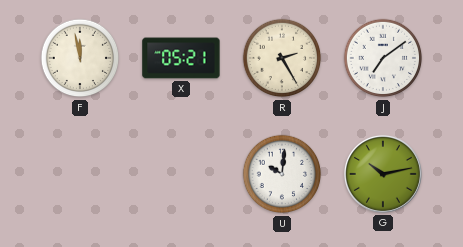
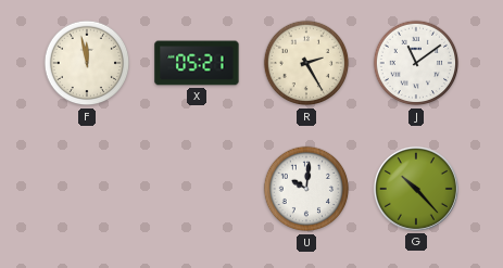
J: 7:09 -> 11:09 (416, 63)
G: 10:13 -> 10:23 (416, 189)
